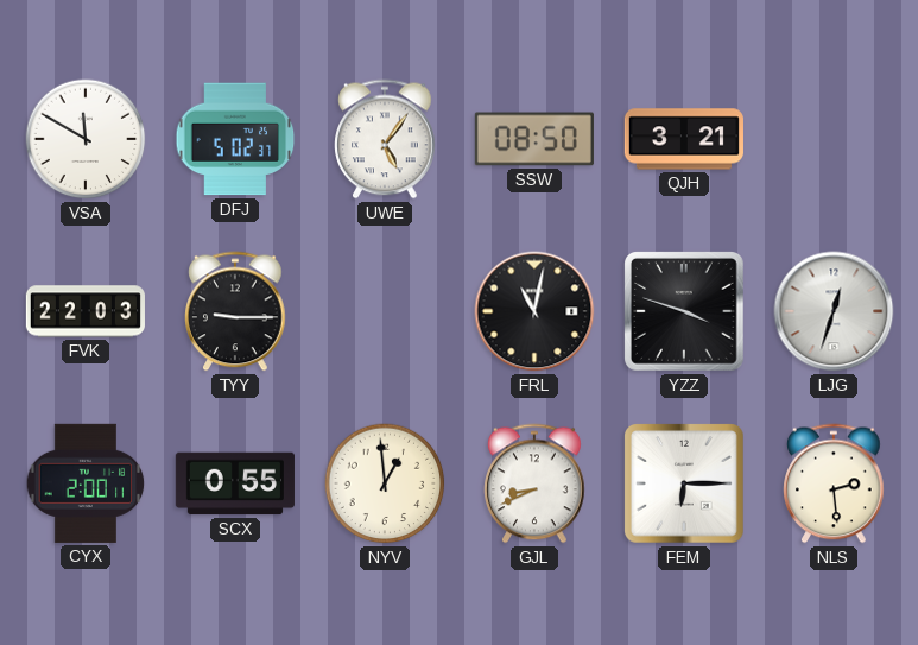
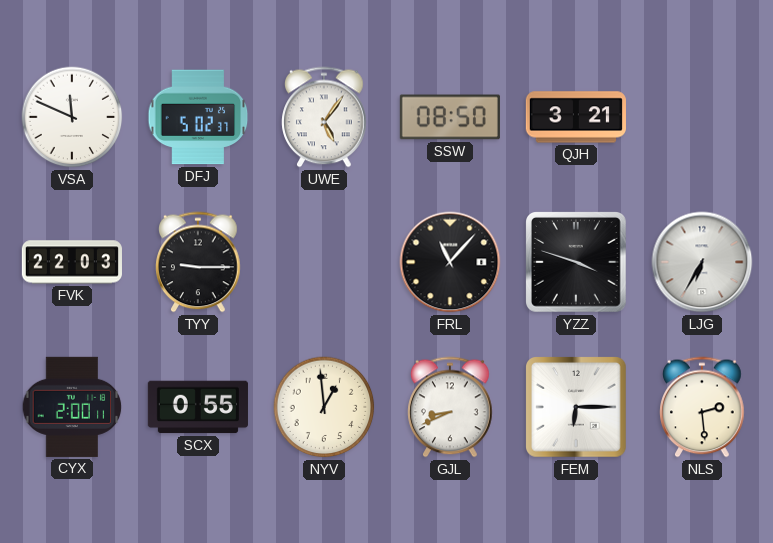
VSA: 11:50 -> 11:49 (72, 117)
FRL: 11:02 -> 11:07 (450, 262)
LJG: 12:33 -> 6:35 (702, 262)
